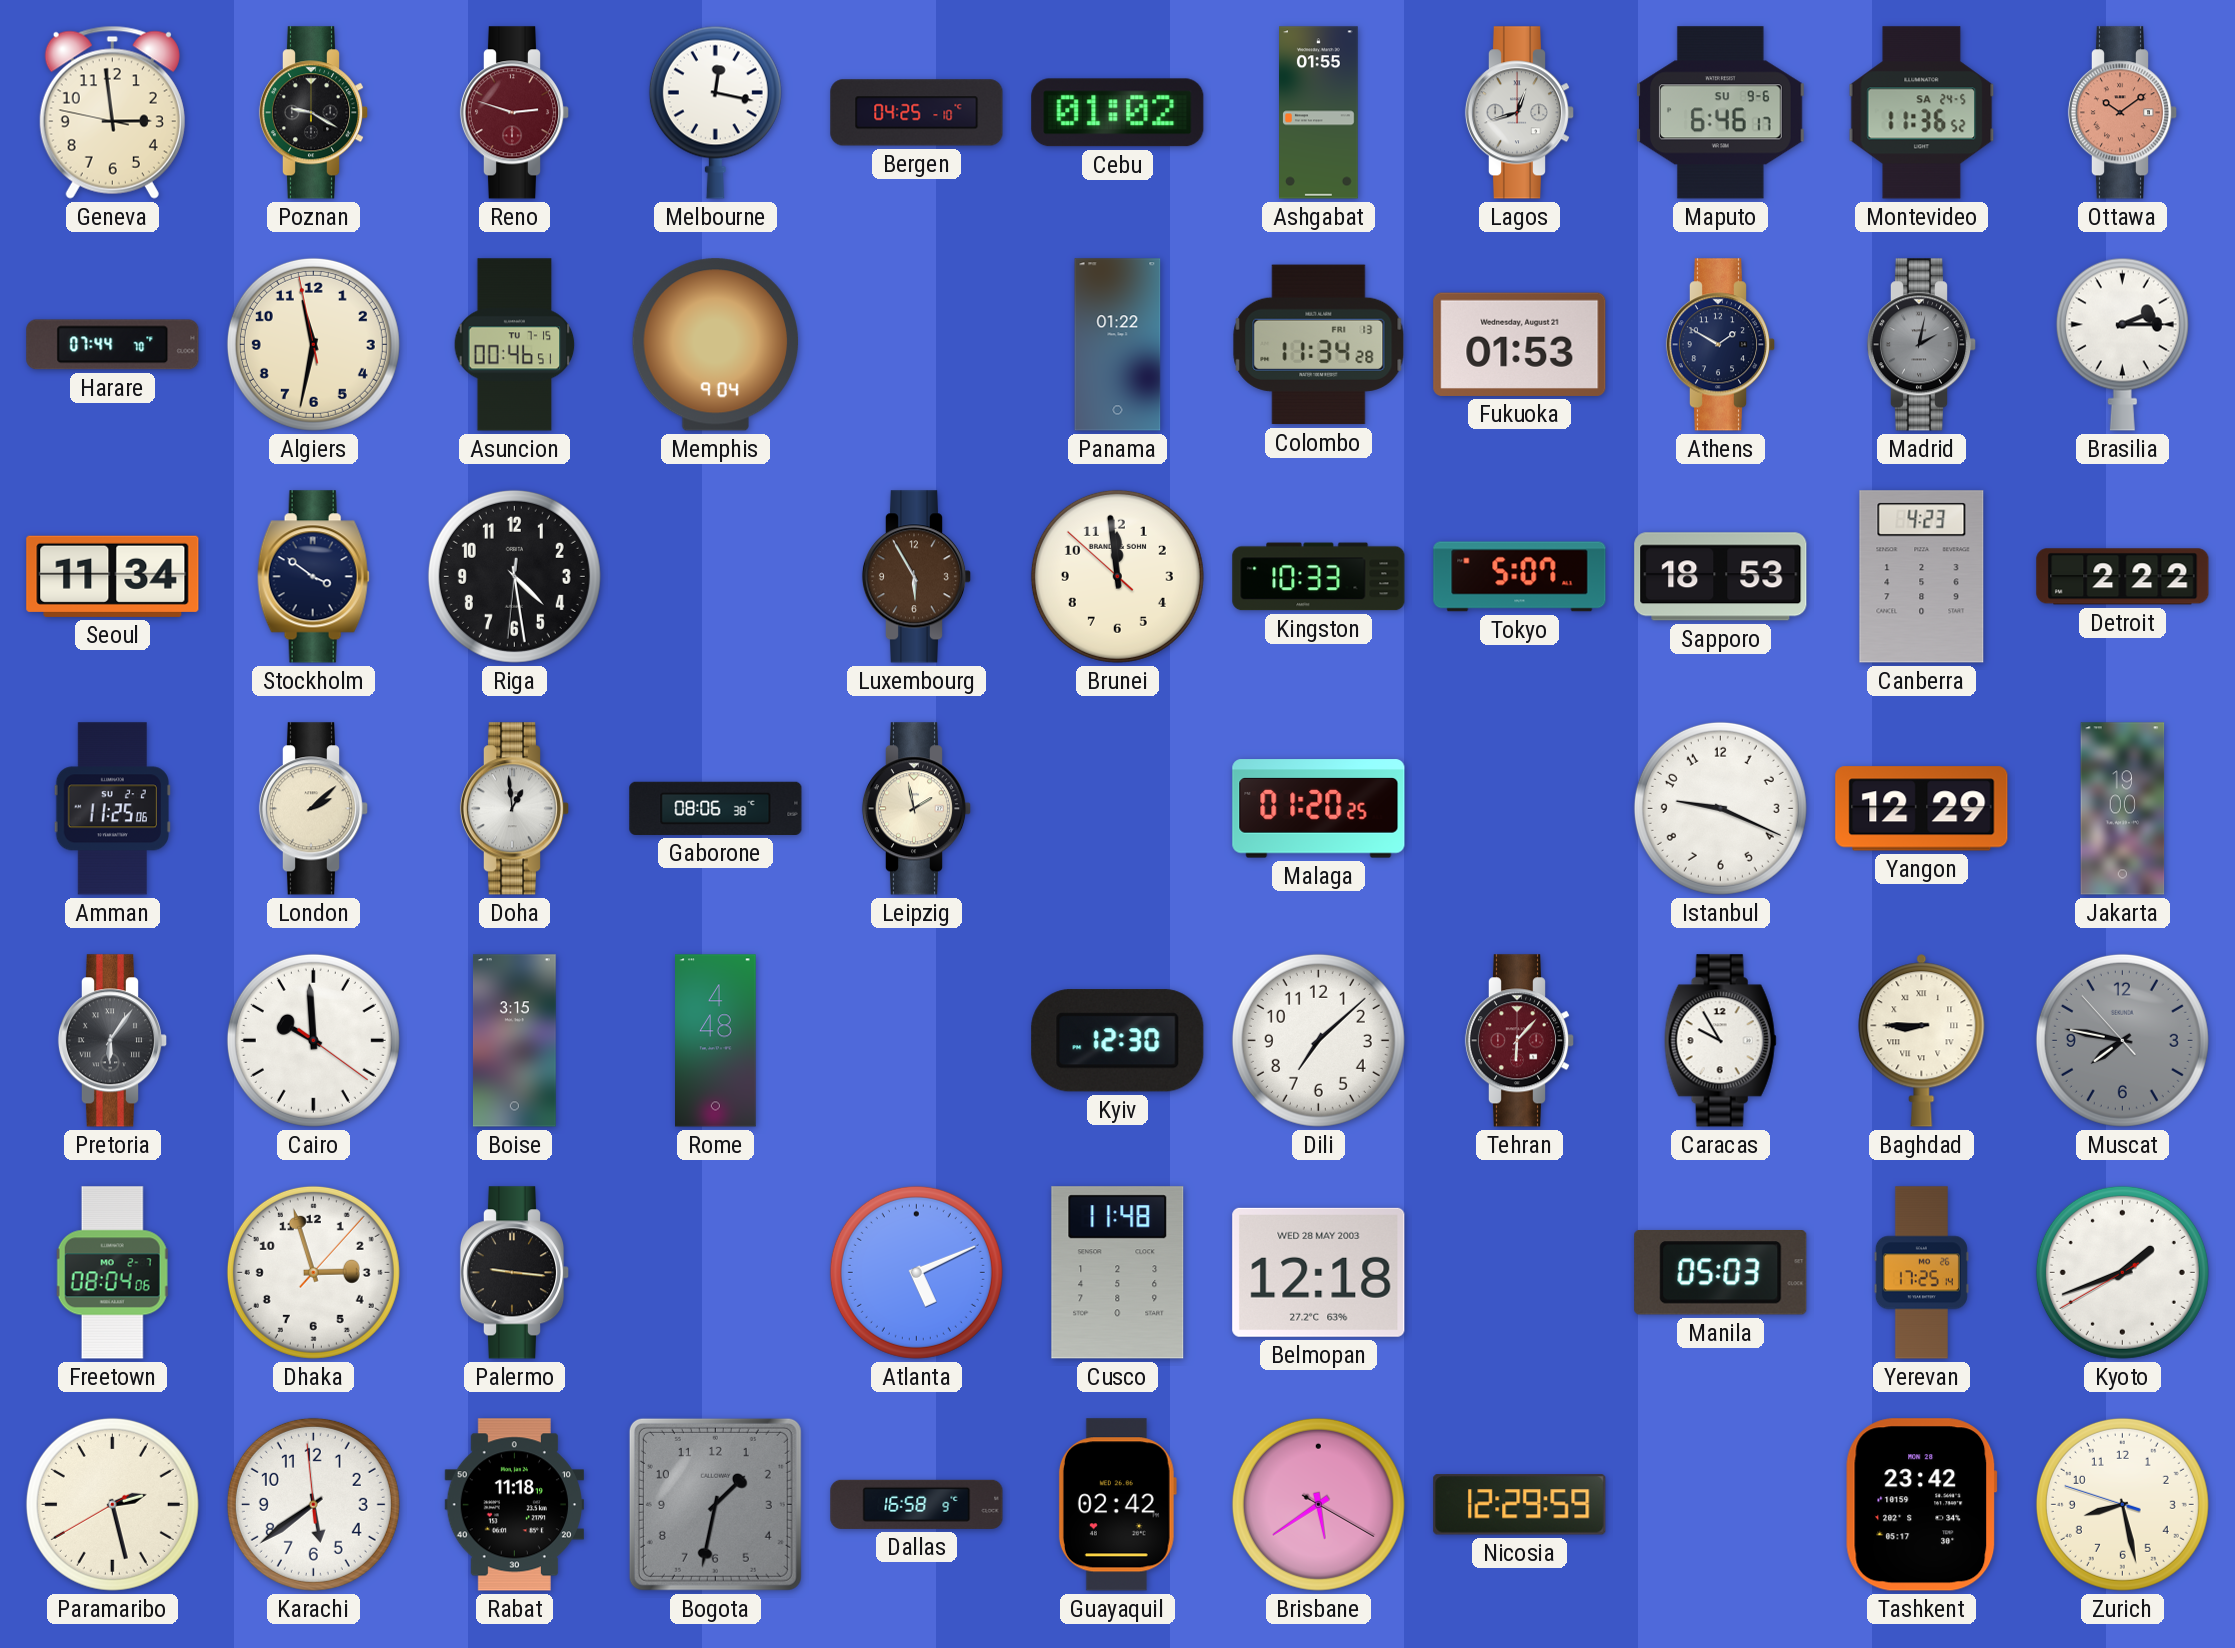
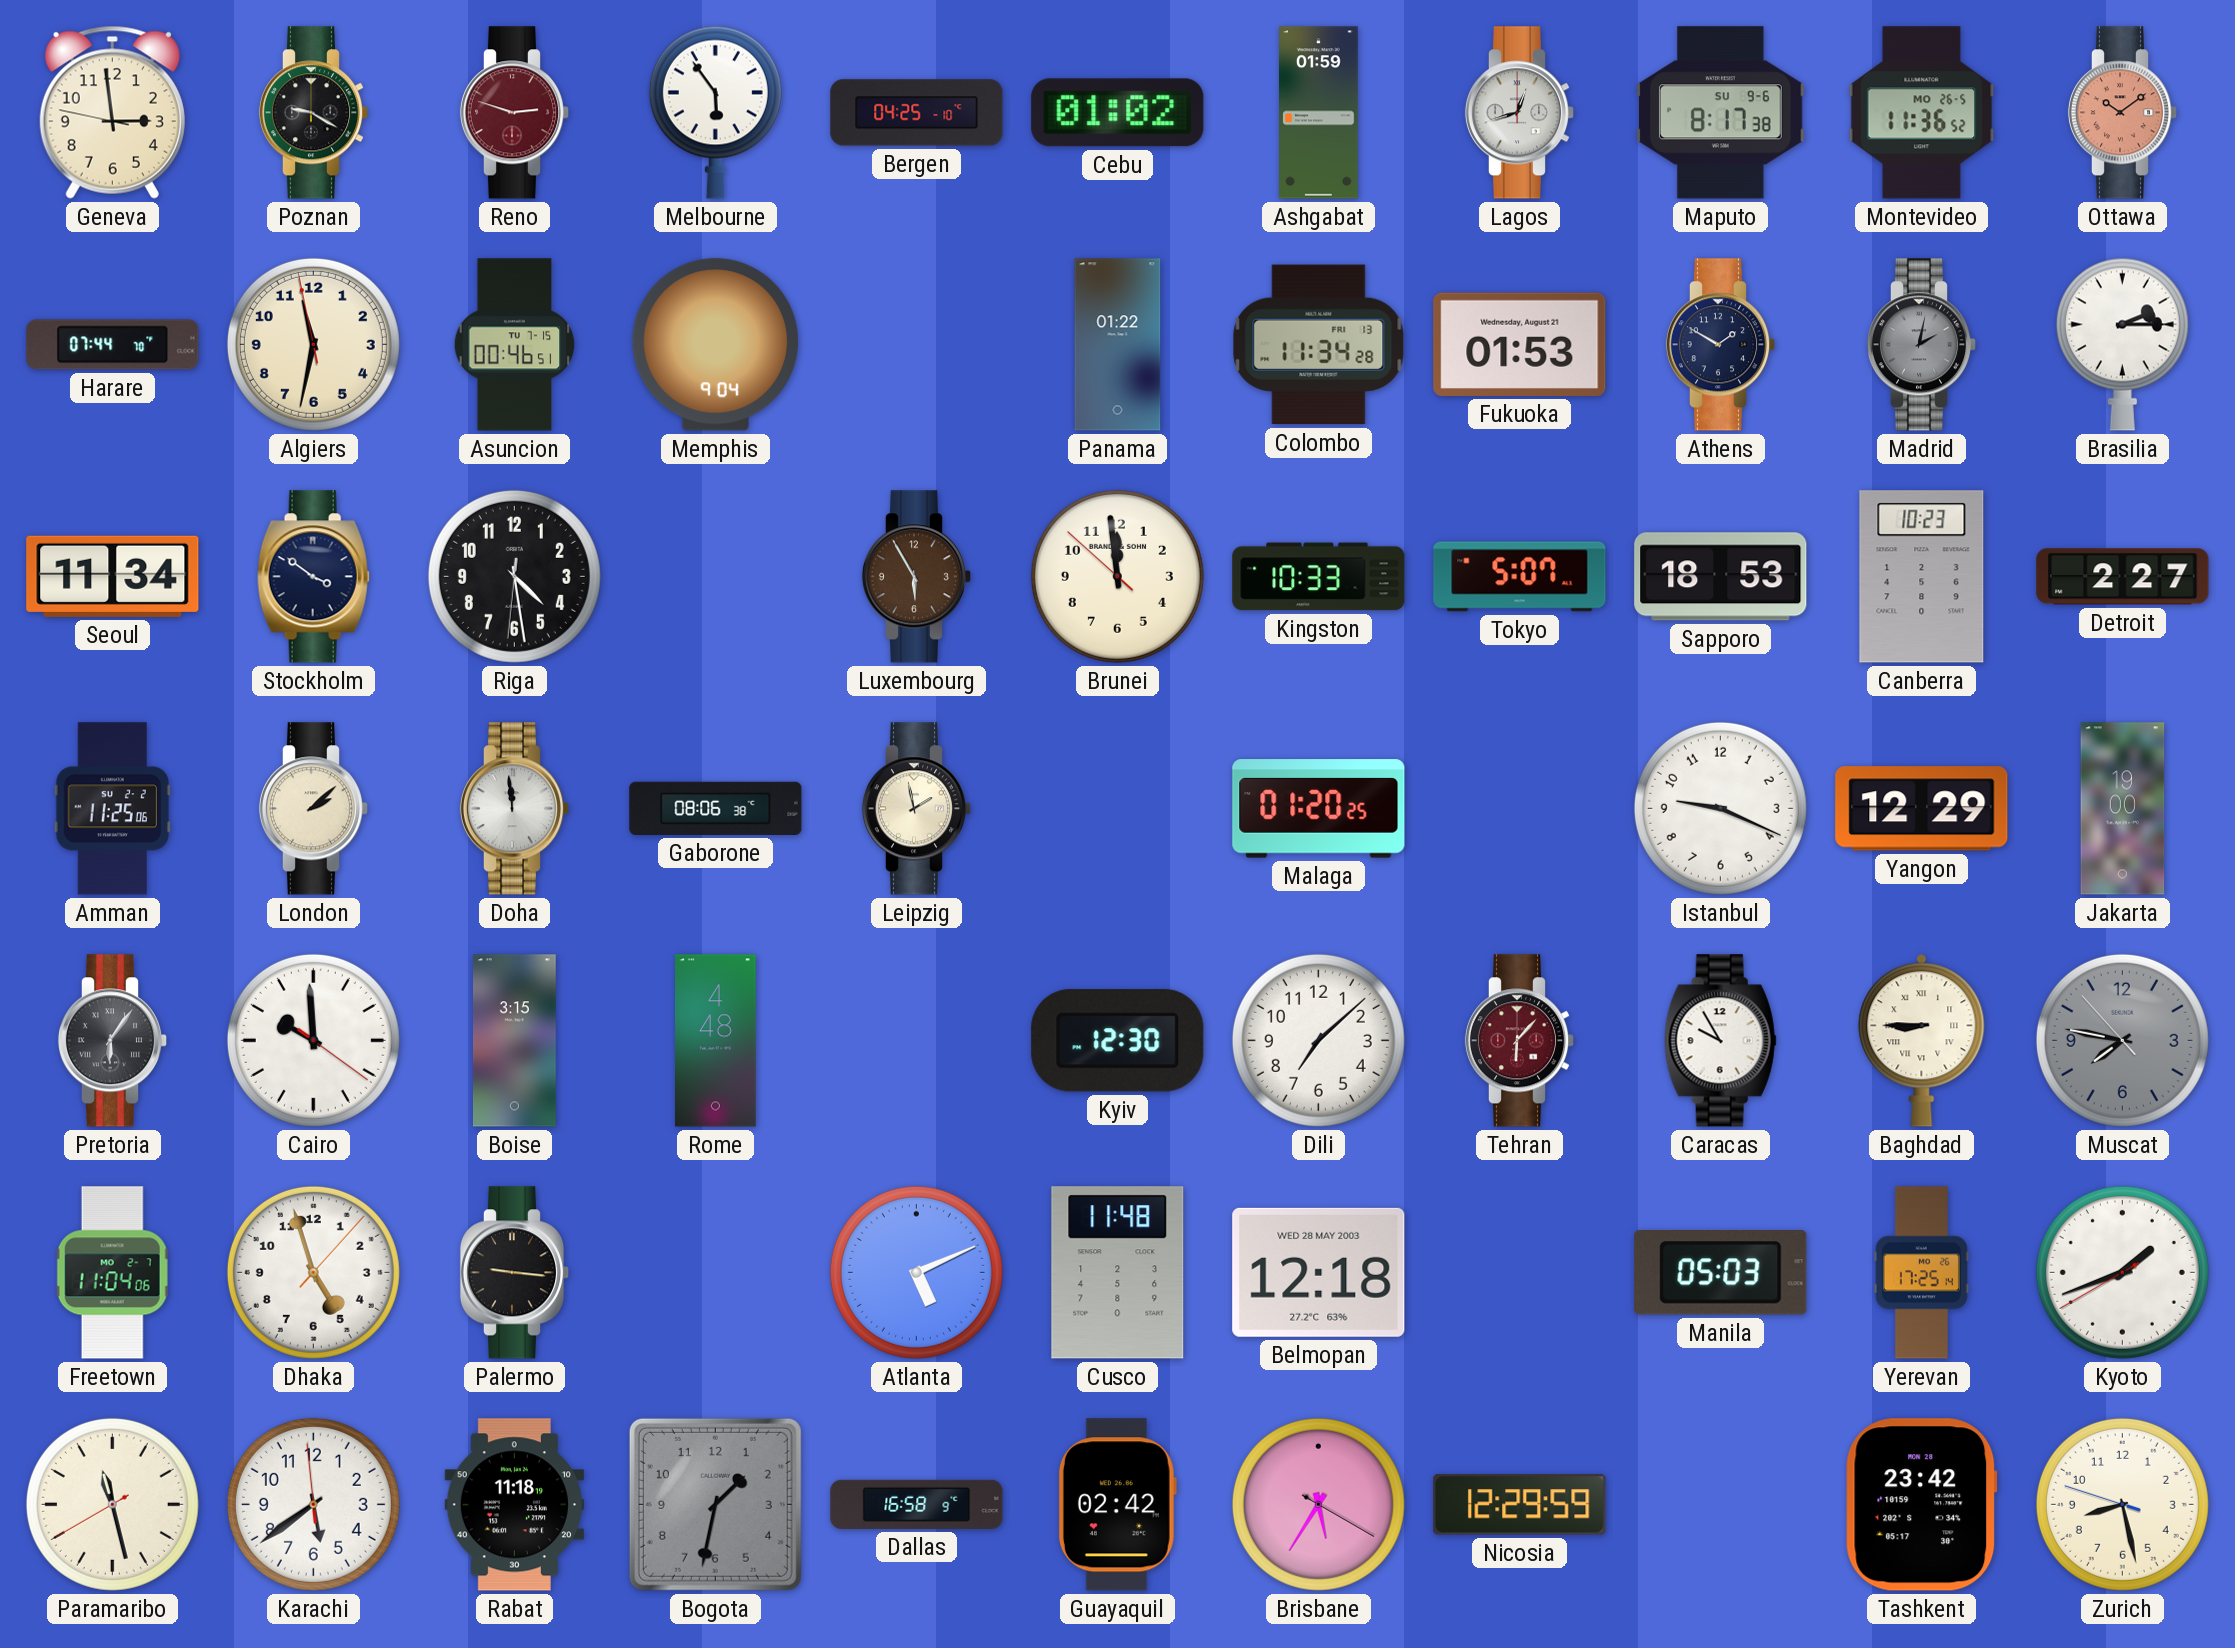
Melbourne: 12:17 -> 5:54 (715, 112)
Ashgabat: 01:55 -> 01:59 (1319, 113)
Maputo: 6:46 -> 8:17 (1721, 113)
Montevideo date: SA 24-5 -> MO 26-5 (1922, 113)
Canberra: 4:23 -> 10:23 (1922, 577)
Detroit: 2:22 -> 2:27 (2123, 577)
Doha: 12:59 -> 11:59 (515, 809)
Freetown: 08:04 -> 11:04 (113, 1273)
Dhaka: 2:57 -> 4:57 (313, 1272)
Paramaribo: 2:27 -> 11:27 (112, 1504)
Brisbane: 5:39 -> 5:35 (1318, 1504)
